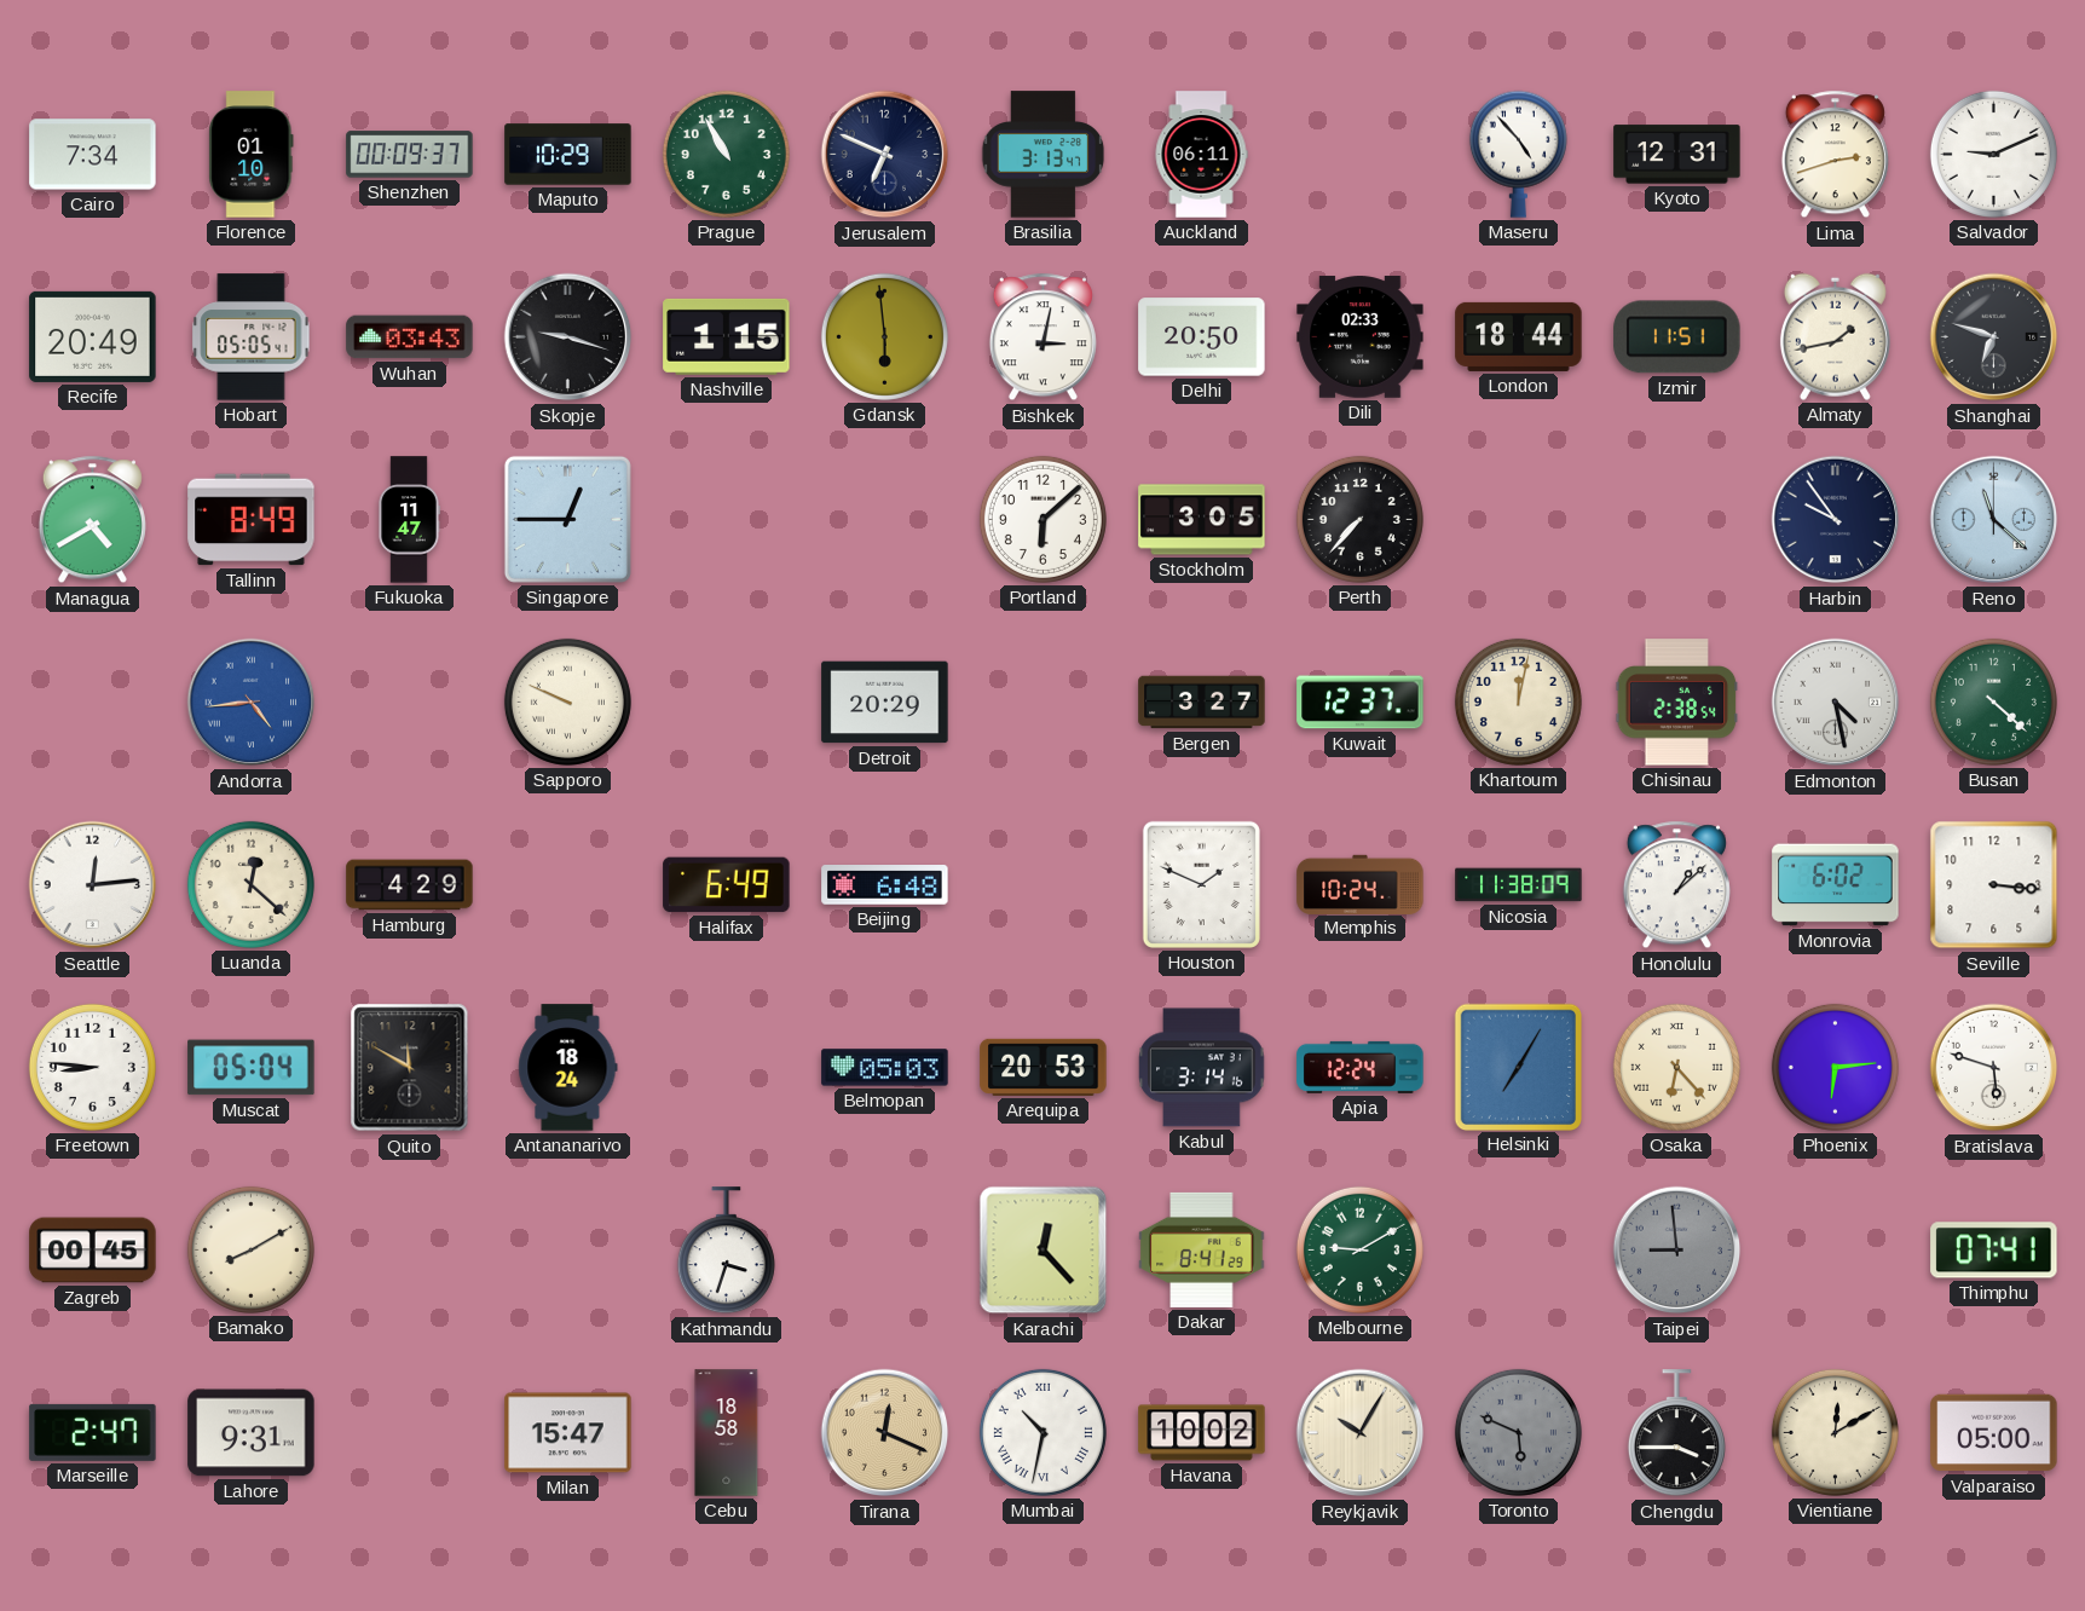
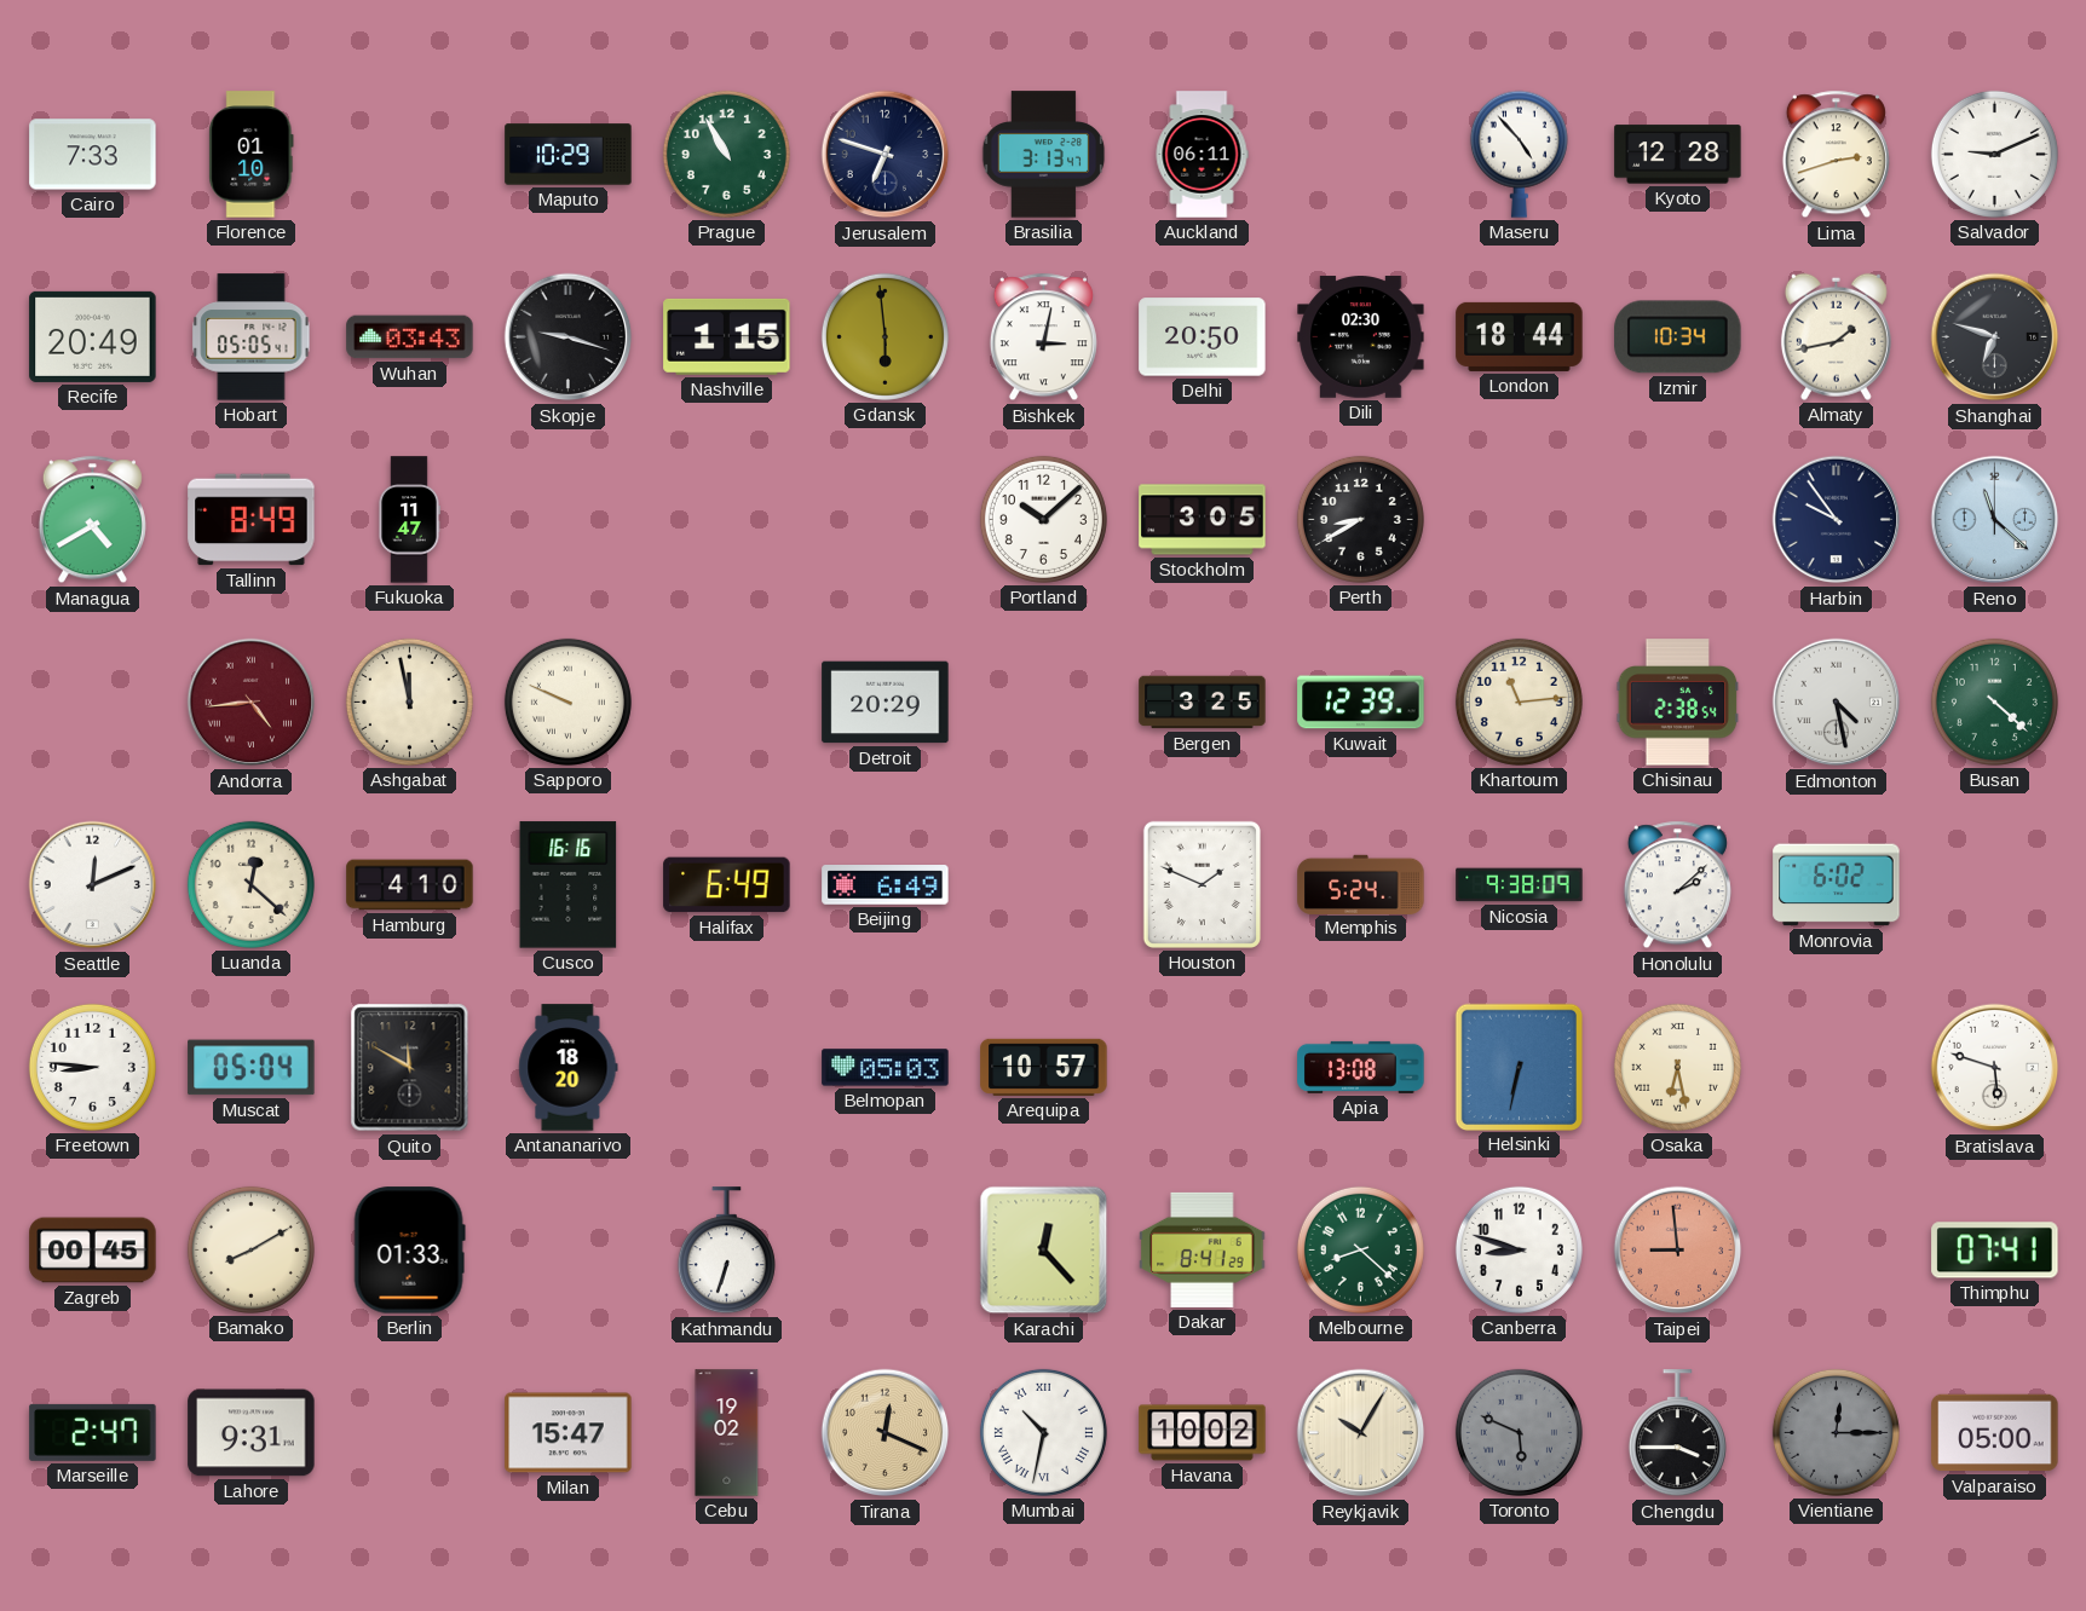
Cairo: 7:34 -> 7:33 (93, 155)
Shenzhen: 00:09 -> none (410, 155)
Jerusalem: 6:49 -> 6:48 (886, 155)
Kyoto: 12:31 -> 12:28 (1678, 155)
Dili: 02:33 -> 02:30 (1361, 337)
Izmir: 11:51 -> 10:34 (1678, 337)
Singapore: 12:45 -> none (567, 519)
Portland: 6:08 -> 10:08 (1043, 519)
Perth: 7:37 -> 8:40 (1360, 519)
Andorra dial: blue -> burgundy (252, 703)
Ashgabat: none -> 11:58 (409, 701)
Bergen: 3:27 -> 3:25 (1203, 703)
Kuwait: 12:37 -> 12:39 (1361, 703)
Khartoum: 12:02 -> 11:14 (1519, 701)
Seattle: 12:14 -> 12:11 (93, 885)
Hamburg: 4:29 -> 4:10 (410, 885)
Cusco: none -> 16:16 (569, 885)
Beijing: 6:48 -> 6:49 (886, 885)
Memphis: 10:24 -> 5:24 (1361, 884)
Nicosia: 11:38 -> 9:38 (1520, 885)
Honolulu: 1:08 -> 2:08 (1677, 885)
Seville: 3:16 -> none (1994, 885)
Antananarivo: 18:24 -> 18:20 (569, 1068)
Arequipa: 20:53 -> 10:57 (1044, 1067)
Kabul: 3:14 -> none (1202, 1068)
Apia: 12:24 -> 13:08 (1361, 1067)
Helsinki: 7:05 -> 6:32 (1519, 1067)
Osaka: 6:23 -> 6:28 (1677, 1067)
Phoenix: 6:14 -> none (1835, 1067)
Berlin: none -> 01:33 (409, 1251)
Kathmandu: 3:33 -> 6:33 (726, 1251)
Melbourne: 9:10 -> 8:22 (1360, 1249)
Canberra: none -> 8:48 (1519, 1249)
Taipei dial: grey -> salmon (1678, 1251)
Cebu: 18:58 -> 19:02 (727, 1433)
Vientiane: 12:10 -> 12:15 (1836, 1432)
Vientiane dial: cream -> grey (1836, 1432)
